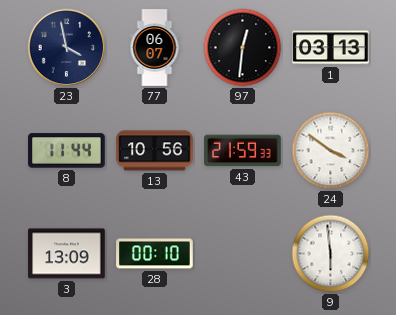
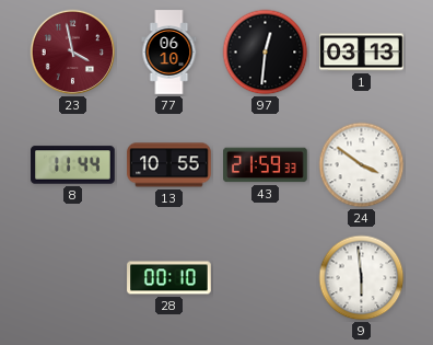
23 dial: navy -> burgundy (73, 53)
77: 06:07 -> 06:10 (169, 53)
13: 10:56 -> 10:55 (169, 165)
3: 13:09 -> none (67, 254)
